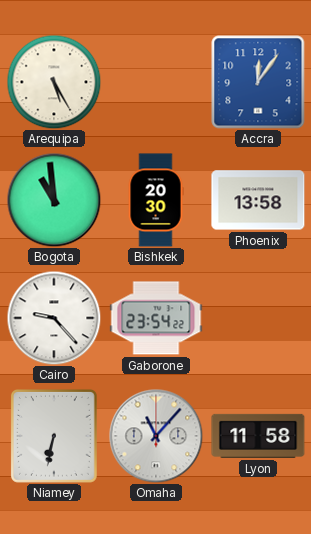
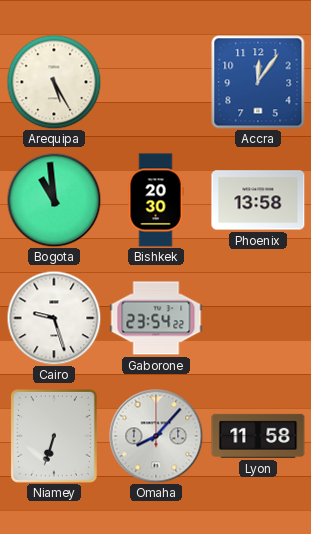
Cairo: 9:23 -> 9:27 (54, 318)
Niamey: 6:32 -> 6:33 (54, 436)
Omaha: 11:07 -> 8:07 (156, 436)
